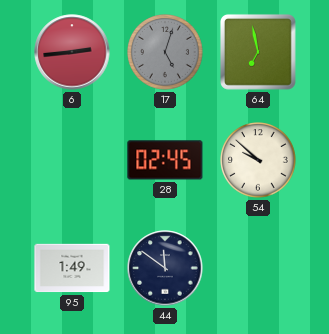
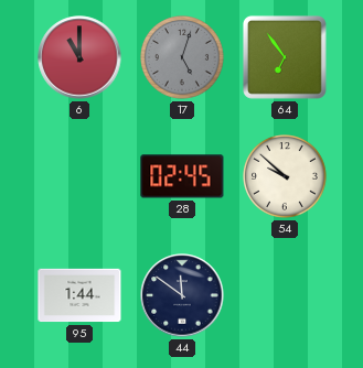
6: 2:44 -> 11:00 (79, 57)
64: 6:58 -> 6:54 (285, 57)
95: 1:49 -> 1:44 (79, 295)
